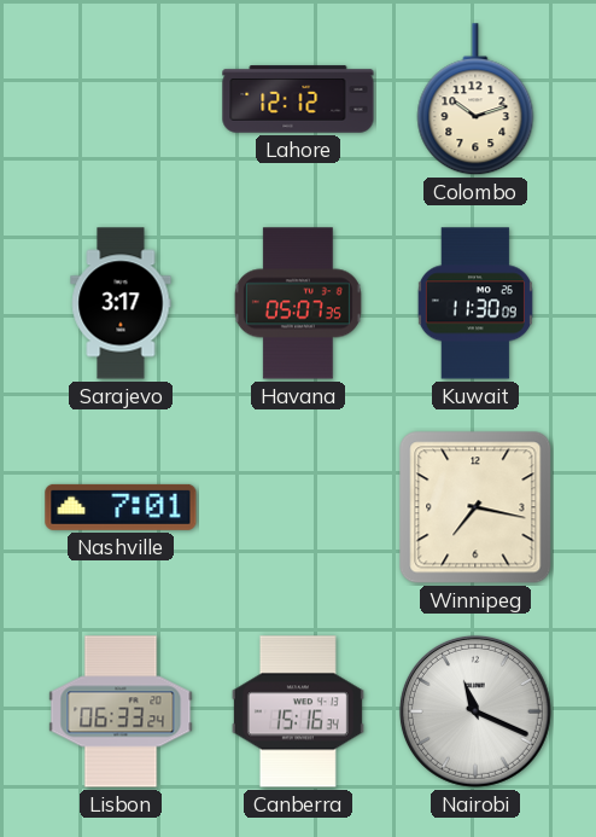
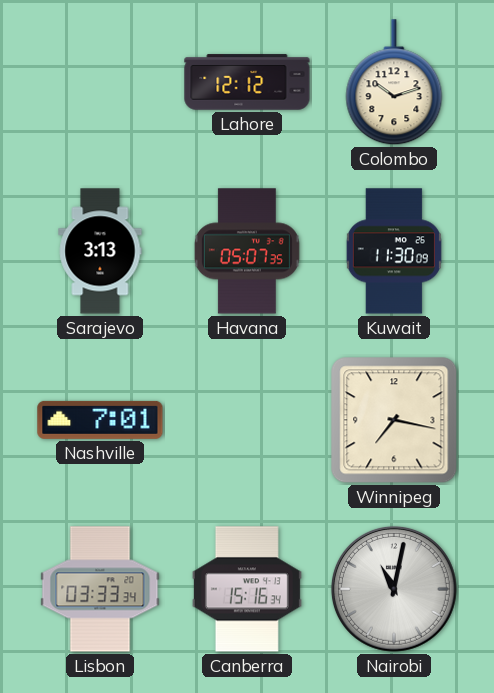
Sarajevo: 3:17 -> 3:13 (100, 251)
Lisbon: 06:33 -> 03:33 (100, 589)
Nairobi: 11:19 -> 11:02 (394, 589)
